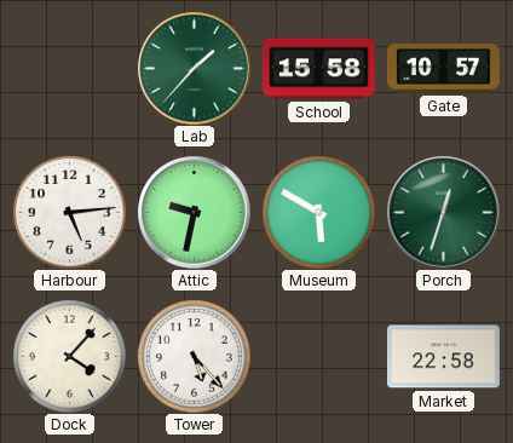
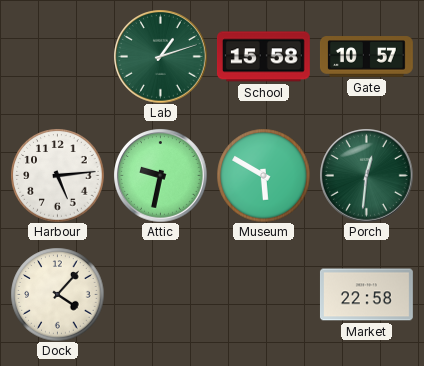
Lab: 1:37 -> 1:12 (160, 56)
Porch: 12:33 -> 12:31 (366, 175)
Tower: 5:23 -> none (194, 356)
